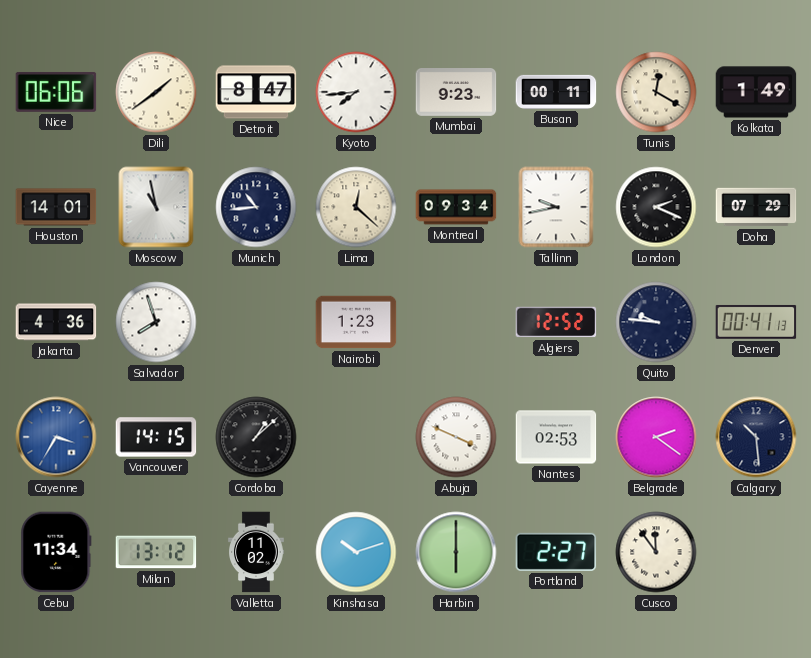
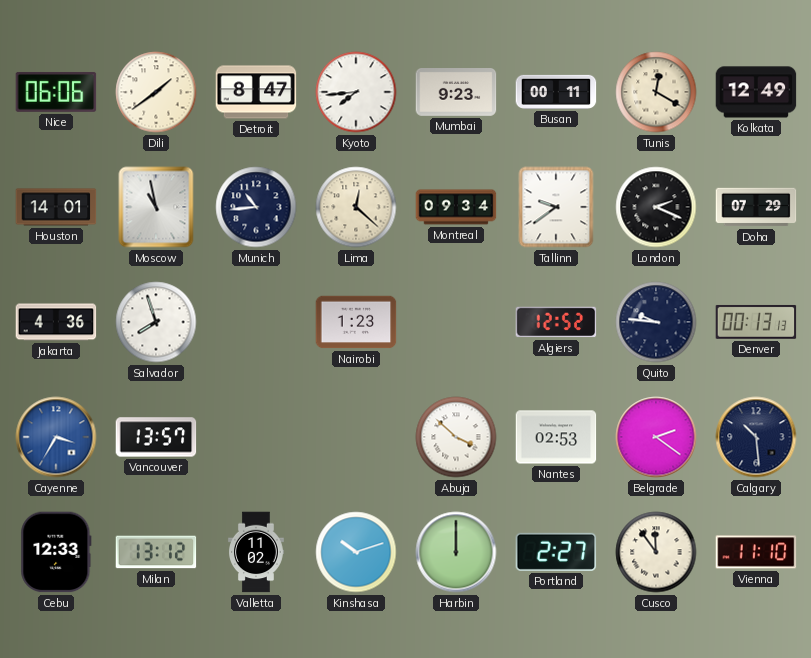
Kolkata: 1:49 -> 12:49 (756, 92)
Tallinn: 9:43 -> 9:39 (556, 207)
Denver: 00:41 -> 00:13 (756, 322)
Vancouver: 14:15 -> 13:57 (156, 437)
Cordoba: 1:08 -> none (256, 437)
Abuja: 3:49 -> 3:52 (456, 437)
Cebu: 11:34 -> 12:33 (56, 552)
Harbin: 6:00 -> 12:00 (456, 552)
Vienna: none -> 11:10 (756, 552)
